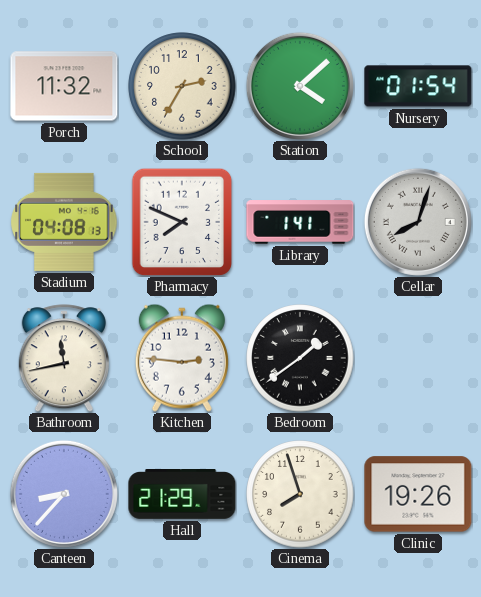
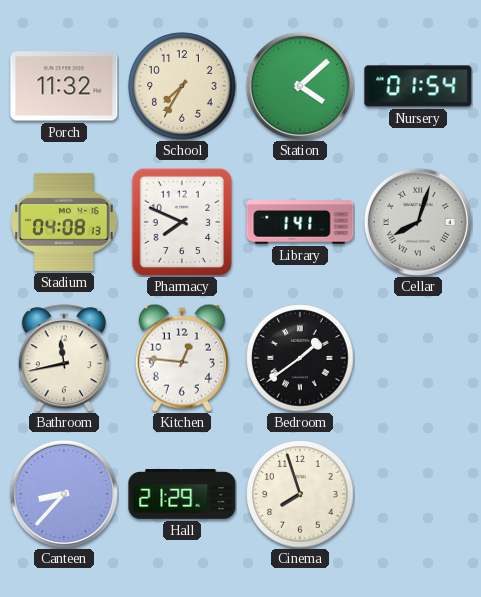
School: 2:35 -> 7:35 (182, 86)
Kitchen: 2:46 -> 12:46 (182, 358)
Clinic: 19:26 -> none (418, 494)
